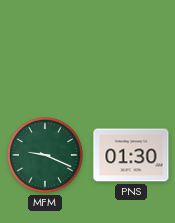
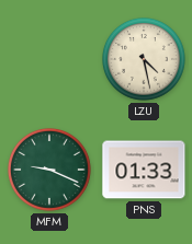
LZU: none -> 4:28 (145, 60)
PNS: 01:30 -> 01:33 (144, 170)
